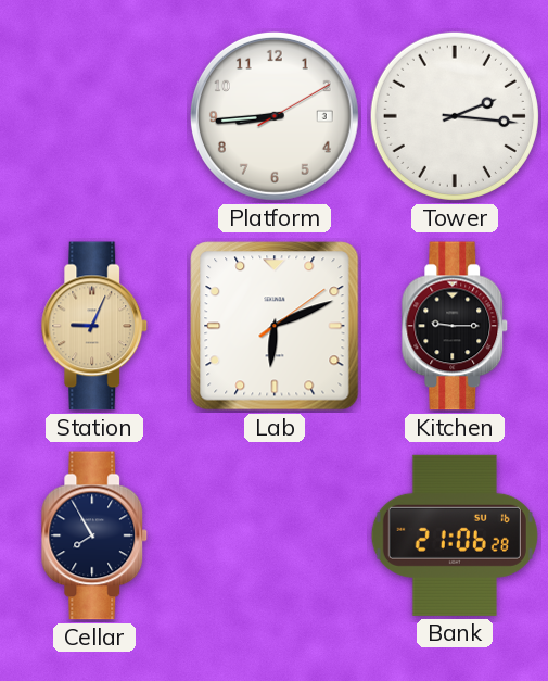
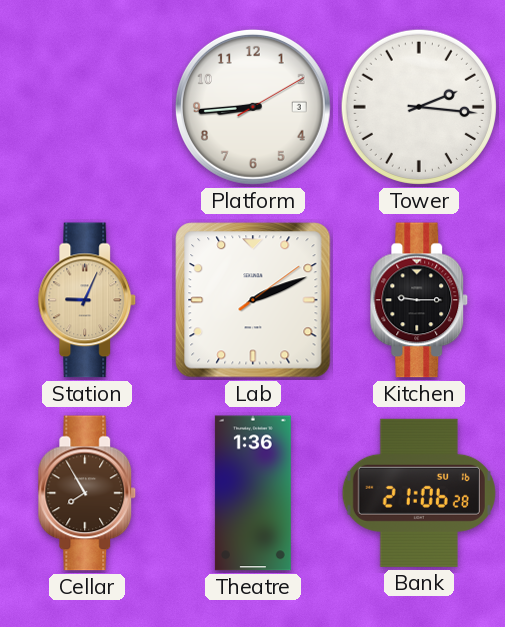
Lab: 6:11 -> 2:11 (253, 300)
Cellar dial: navy -> brown (87, 493)
Theatre: none -> 1:36 (253, 493)
